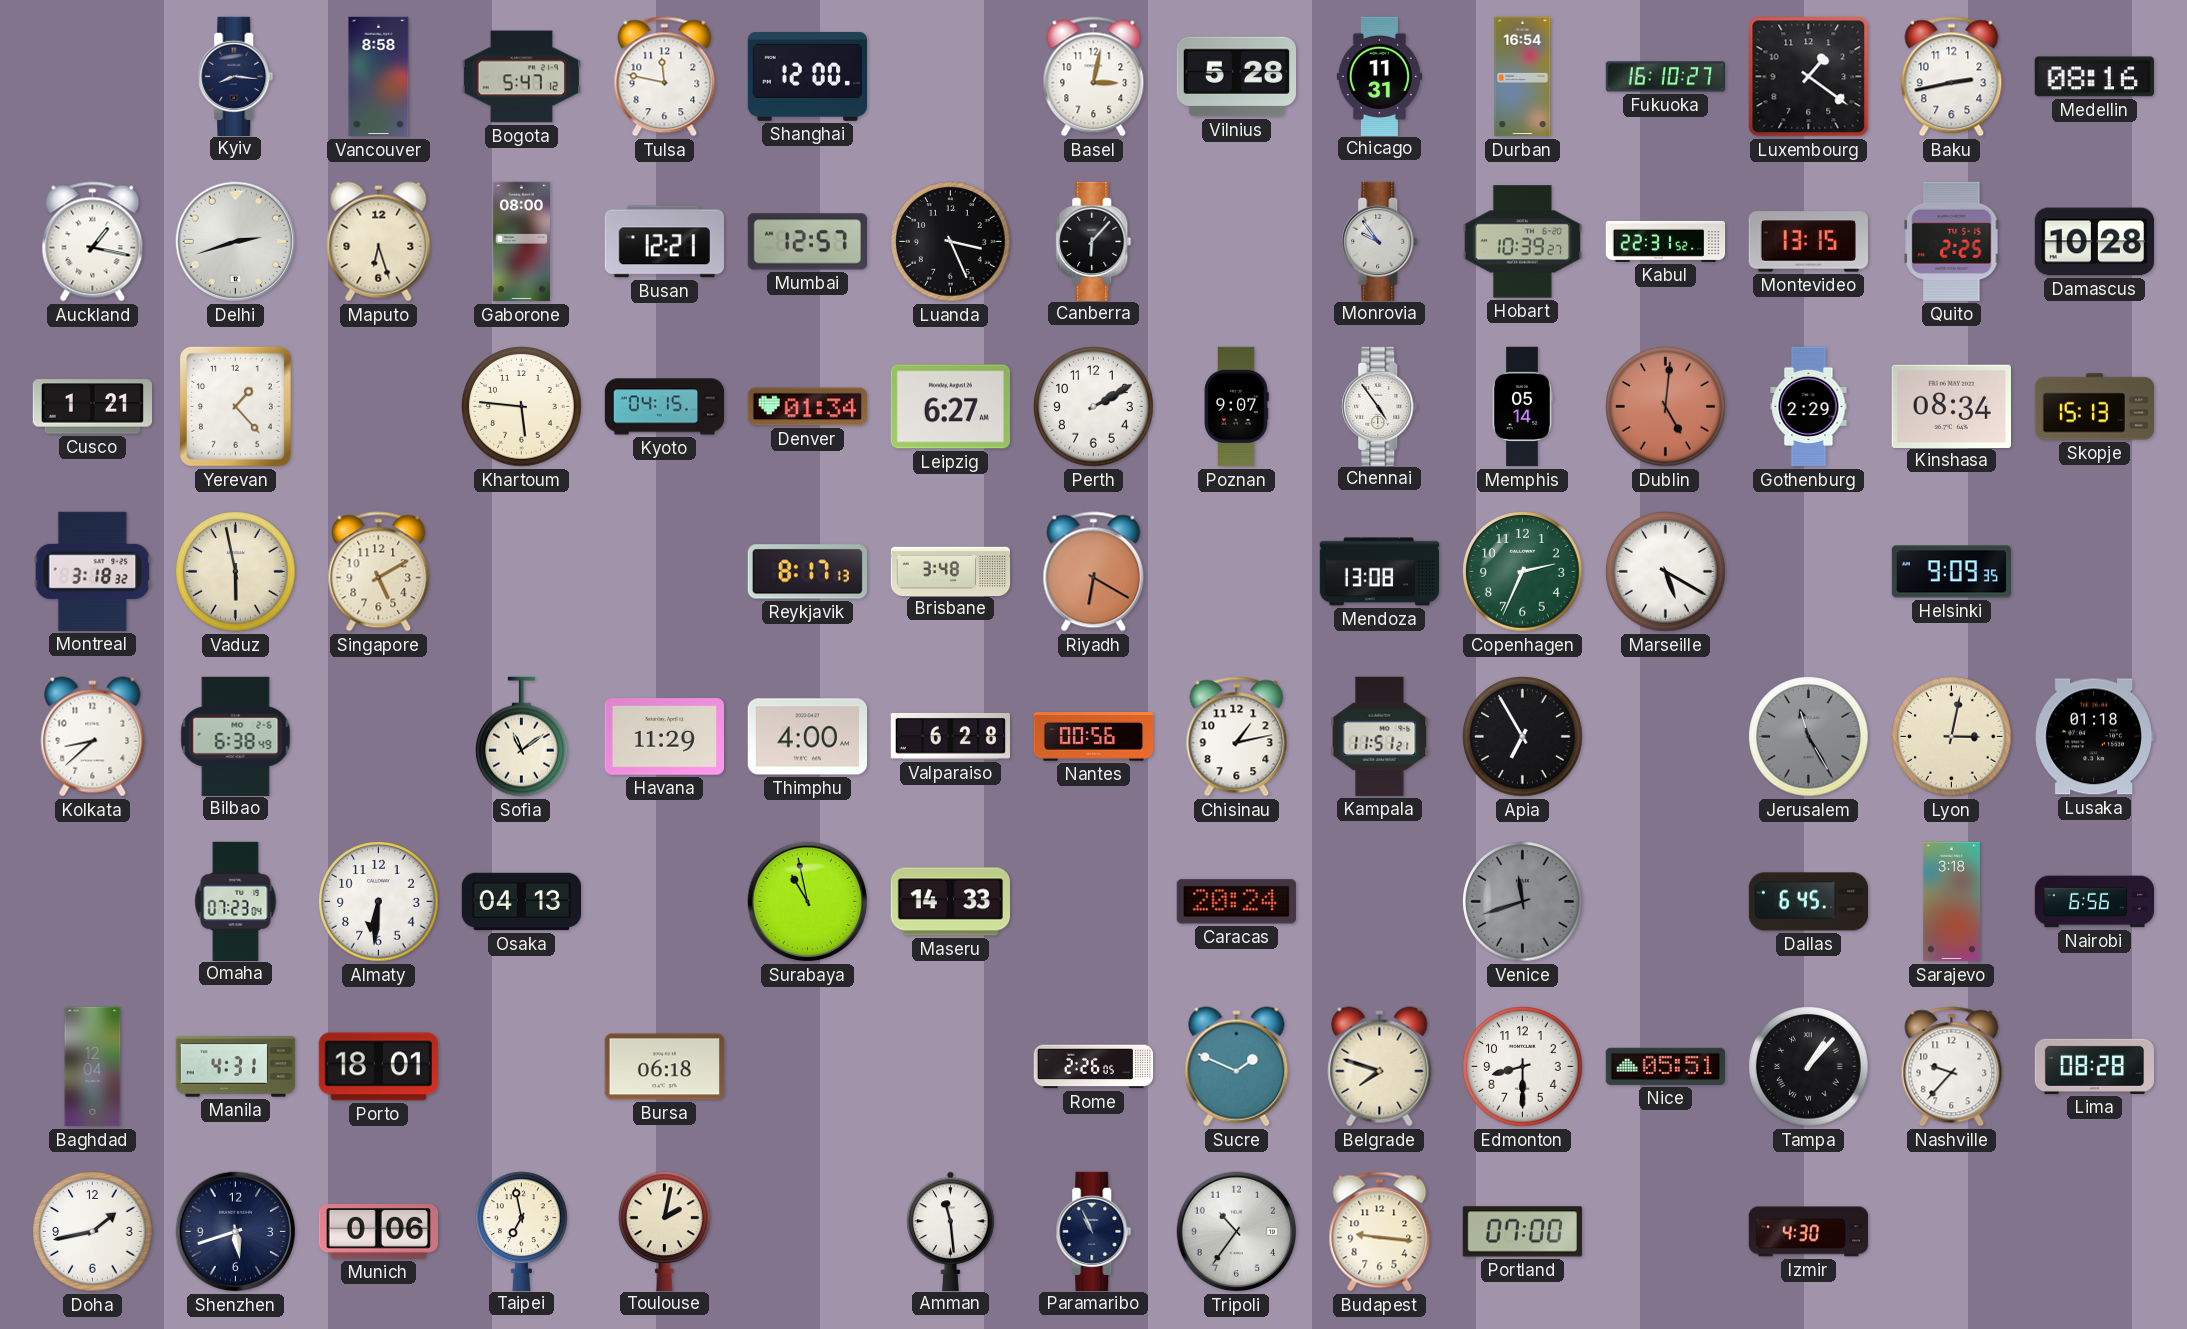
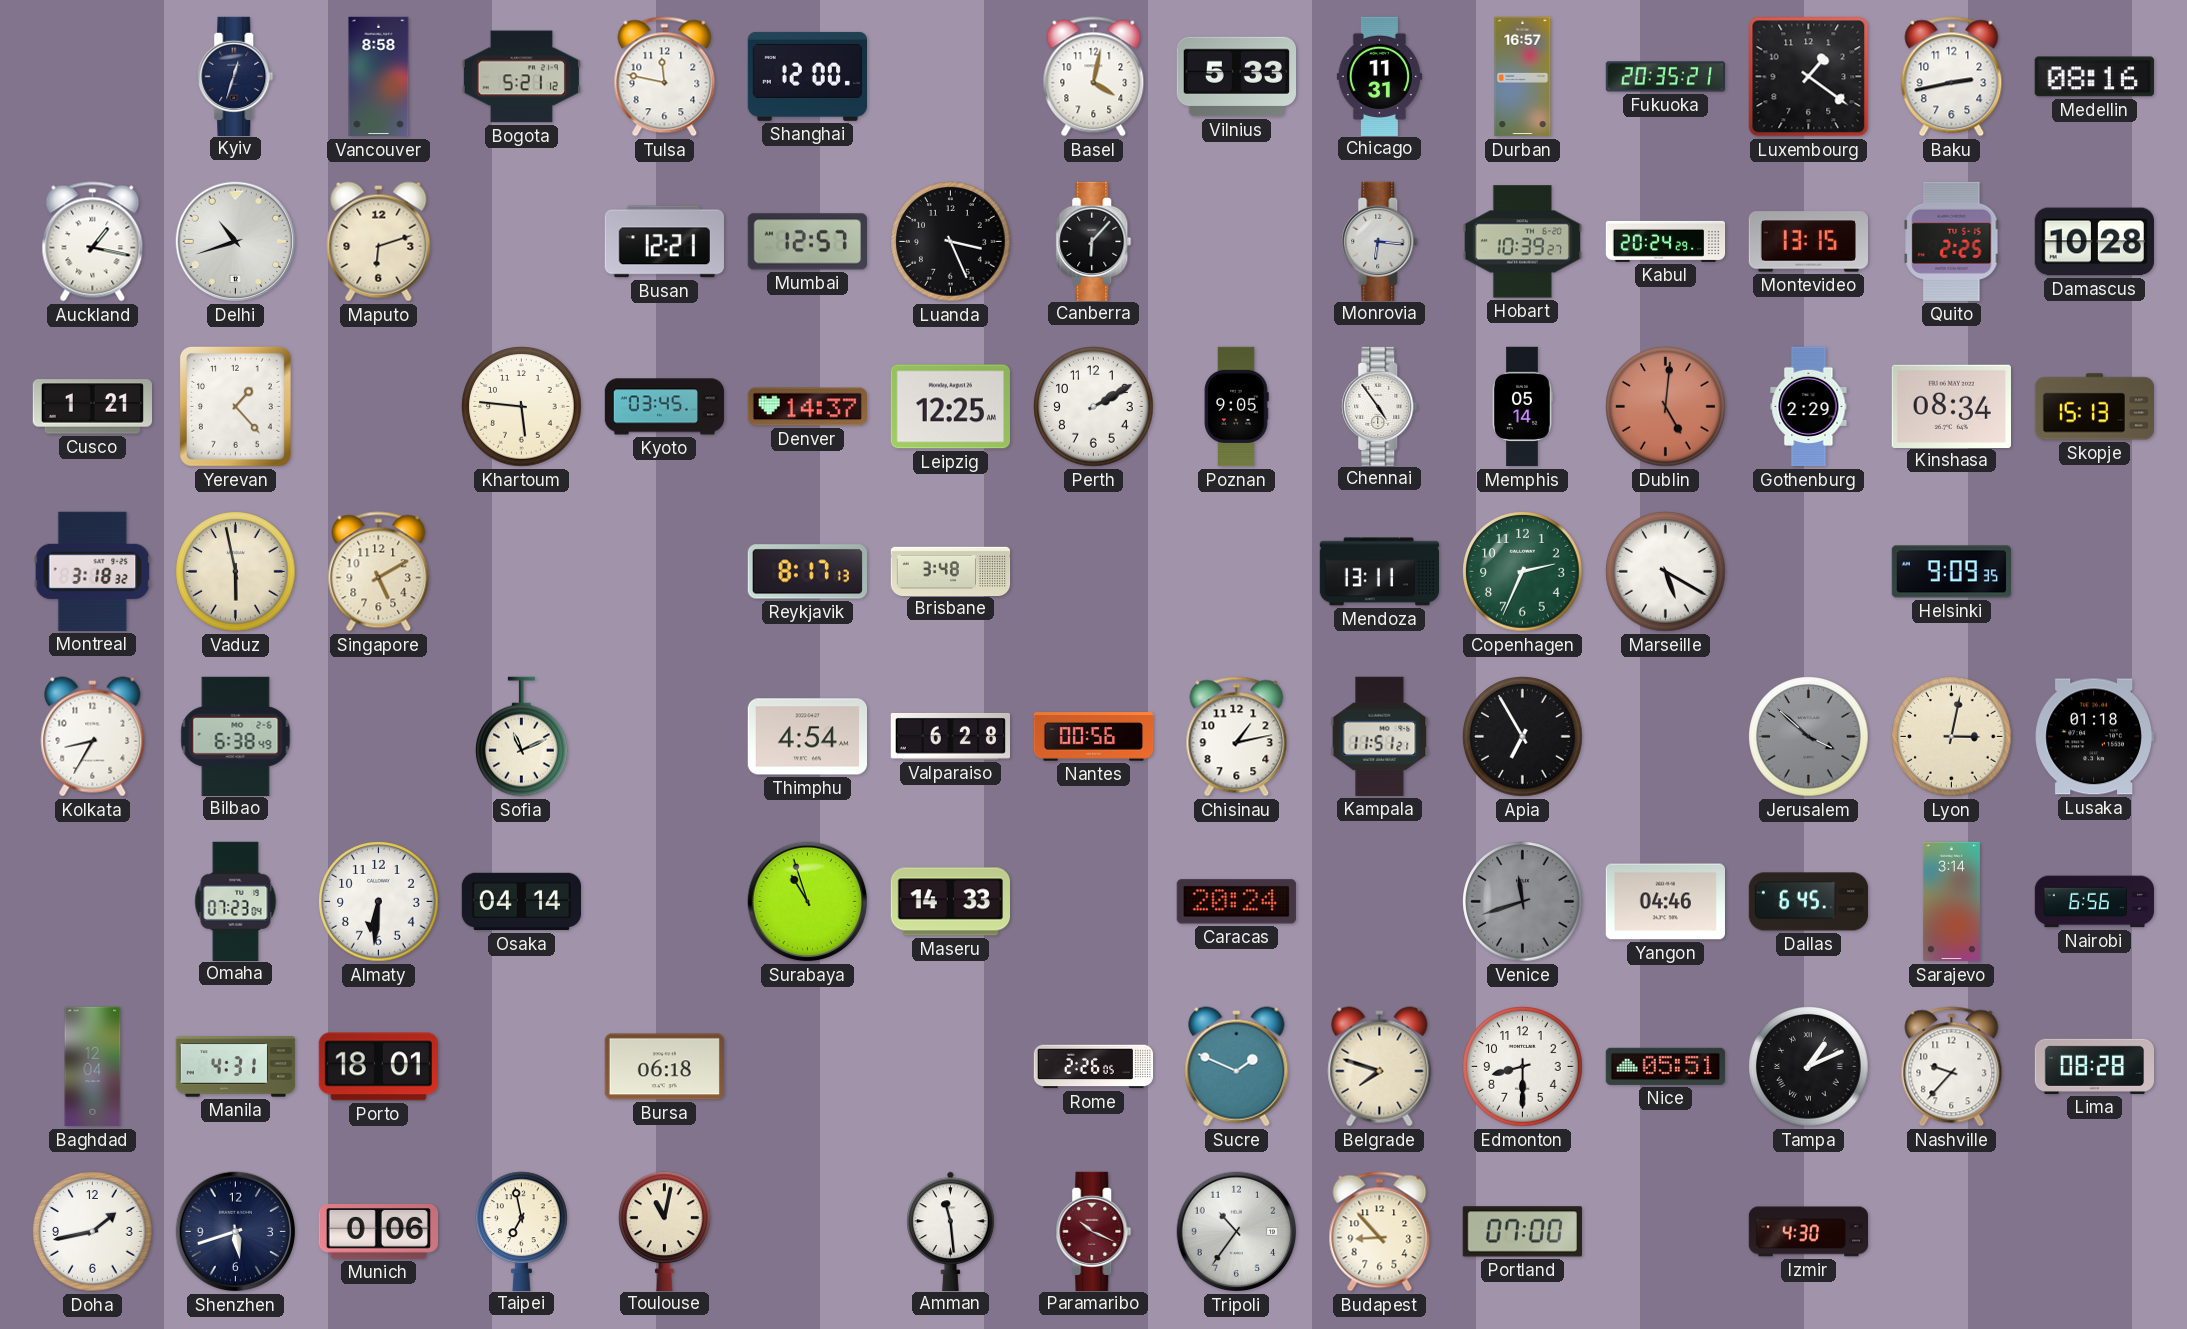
Kyiv: 8:16 -> 12:33 (236, 76)
Bogota: 5:47 -> 5:21 (521, 77)
Basel: 3:02 -> 4:02 (1094, 77)
Vilnius: 5:28 -> 5:33 (1236, 77)
Durban: 16:54 -> 16:57 (1523, 77)
Fukuoka: 16:10 -> 20:35 (1666, 77)
Delhi: 2:42 -> 10:42 (236, 242)
Maputo: 6:27 -> 6:12 (379, 242)
Gaborone: 08:00 -> none (521, 242)
Monrovia: 9:54 -> 6:16 (1380, 241)
Kabul: 22:31 -> 20:24 (1666, 241)
Kyoto: 04:15 -> 03:45 (665, 407)
Denver: 01:34 -> 14:37 (807, 407)
Leipzig: 6:27 -> 12:25 (950, 407)
Poznan: 9:07 -> 9:05 (1236, 407)
Riyadh: 6:20 -> none (1094, 572)
Mendoza: 13:08 -> 13:11 (1380, 572)
Kolkata: 8:38 -> 8:35 (93, 737)
Sofia: 11:09 -> 11:11 (522, 737)
Havana: 11:29 -> none (664, 737)
Thimphu: 4:00 -> 4:54 (807, 737)
Jerusalem: 11:25 -> 3:52 (1809, 737)
Osaka: 04:13 -> 04:14 (522, 902)
Surabaya: 10:58 -> 10:57 (808, 902)
Yangon: none -> 04:46 (1665, 902)
Sarajevo: 3:18 -> 3:14 (1951, 902)
Tampa: 1:07 -> 1:11 (1809, 1067)
Toulouse: 2:02 -> 11:02 (665, 1231)
Paramaribo: 10:56 -> 10:19 (1094, 1231)
Paramaribo dial: navy -> burgundy (1094, 1231)
Budapest: 9:16 -> 8:53 (1380, 1232)
